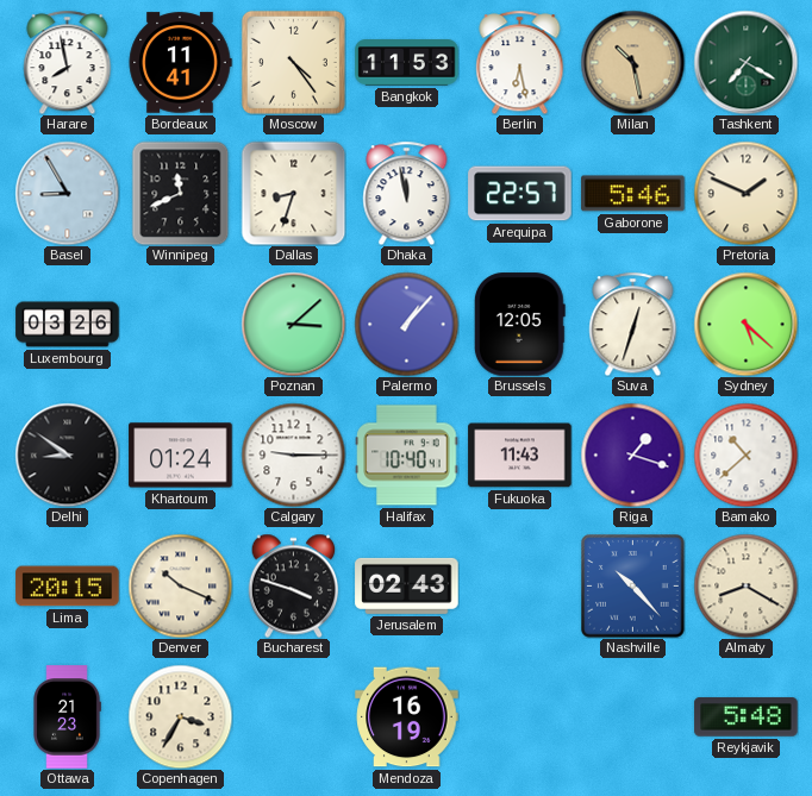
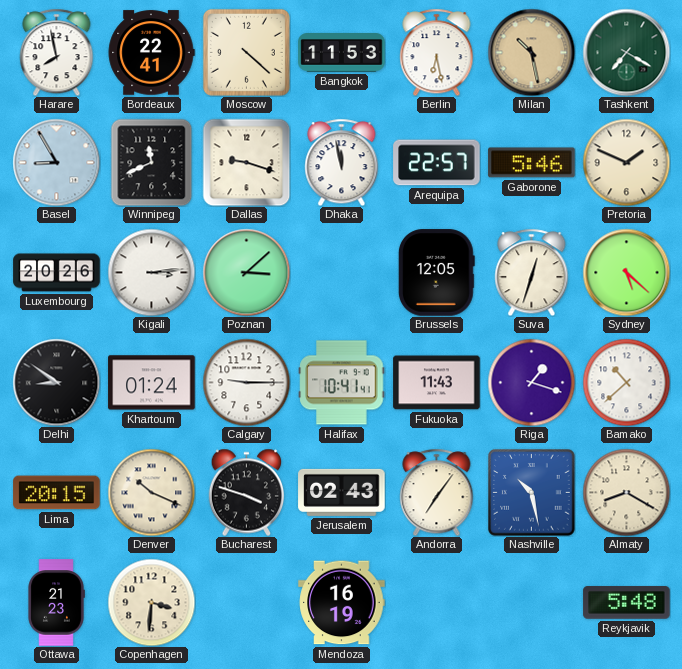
Bordeaux: 11:41 -> 22:41 (151, 53)
Moscow: 4:24 -> 4:22 (246, 52)
Dallas: 8:33 -> 9:18 (246, 162)
Luxembourg: 03:26 -> 20:26 (57, 273)
Kigali: none -> 3:14 (151, 272)
Palermo: 1:07 -> none (406, 324)
Halifax: 10:40 -> 10:41 (342, 383)
Andorra: none -> 7:06 (437, 492)
Nashville: 10:23 -> 10:28 (532, 493)
Copenhagen: 3:35 -> 3:31 (151, 602)
